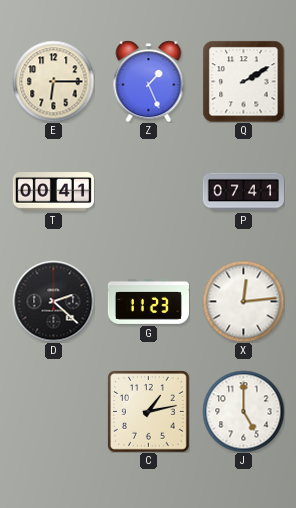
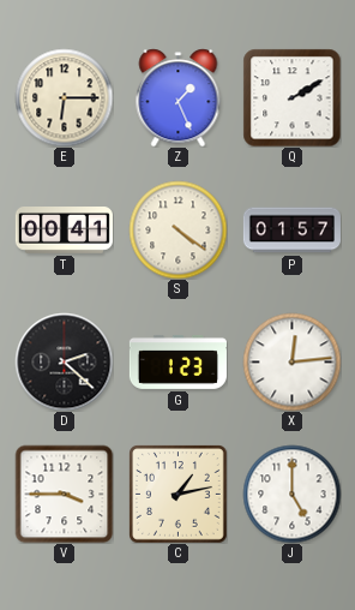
S: none -> 4:21 (177, 229)
P: 07:41 -> 01:57 (291, 231)
G: 11:23 -> 1:23 (177, 361)
V: none -> 3:45 (64, 494)
